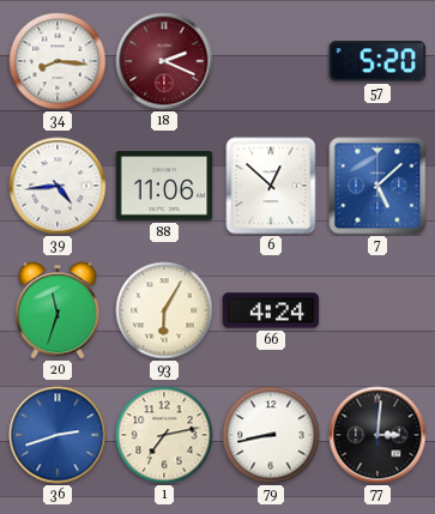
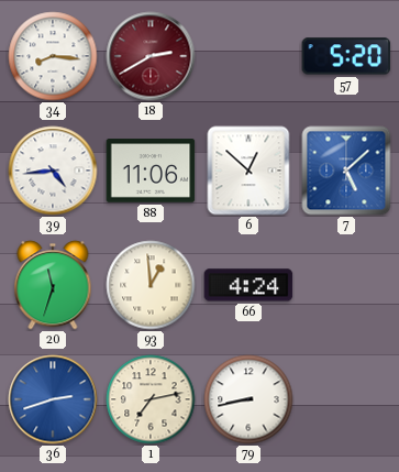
18: 2:19 -> 2:40 (151, 56)
93: 6:05 -> 12:59 (151, 285)
77: 3:01 -> none (377, 435)
